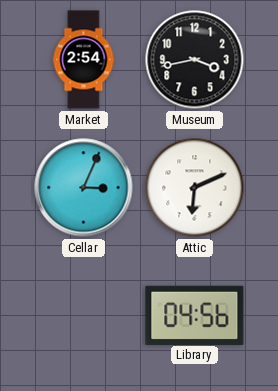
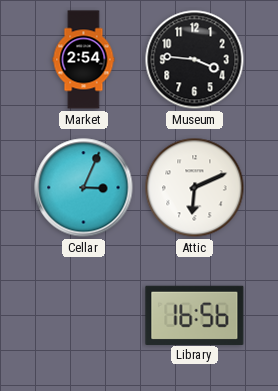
Museum: 3:43 -> 3:46 (195, 60)
Library: 04:56 -> 16:56 (195, 315)
